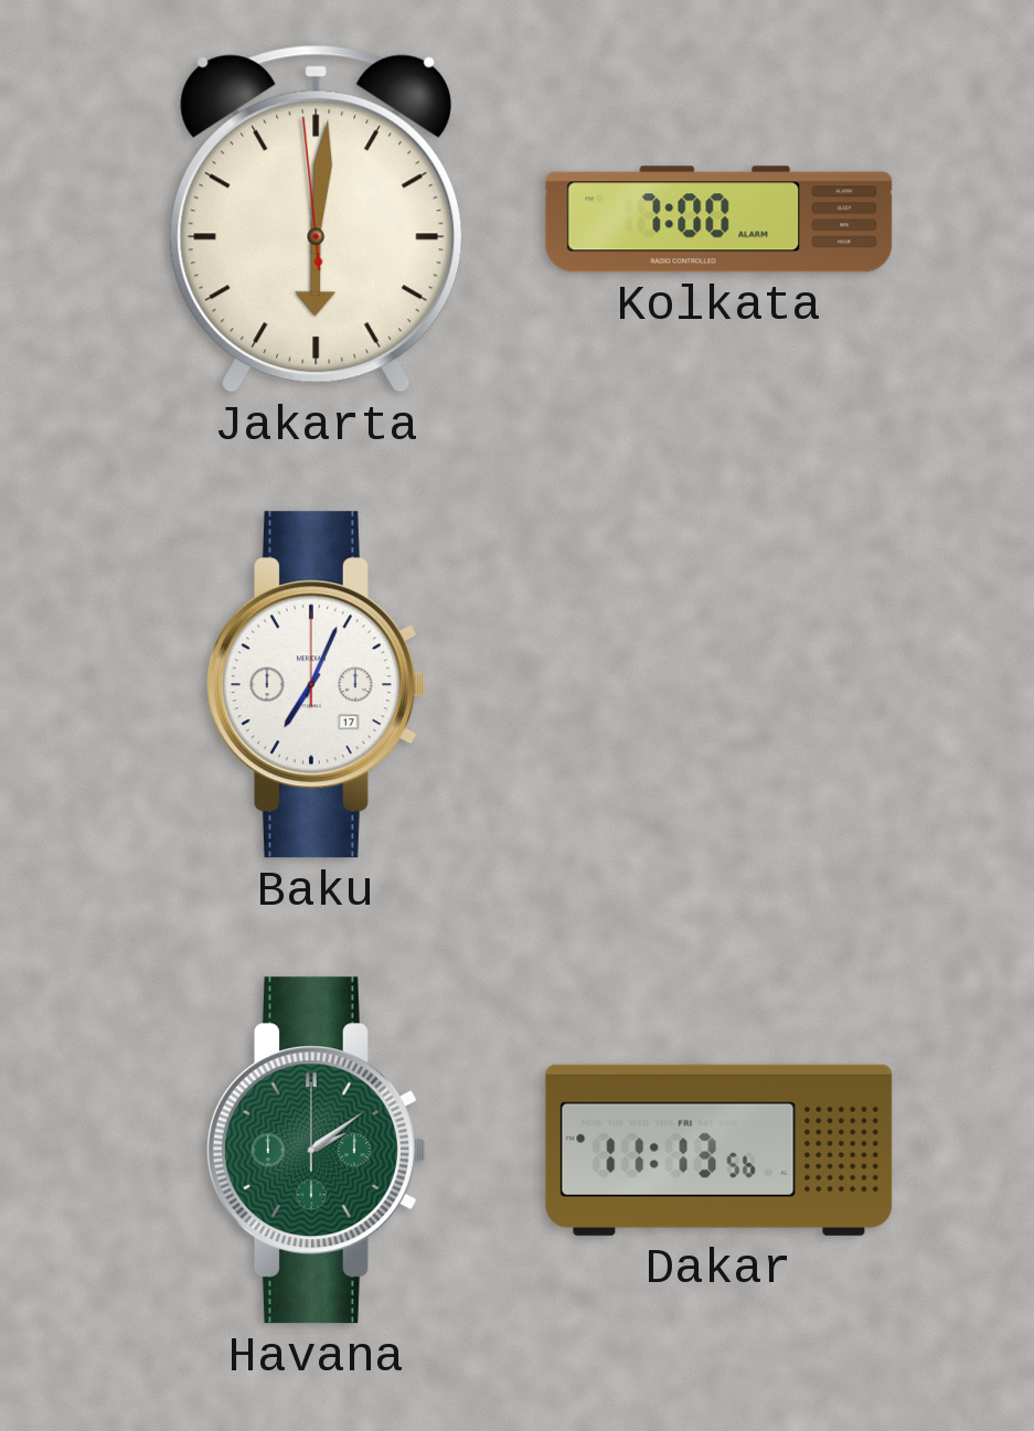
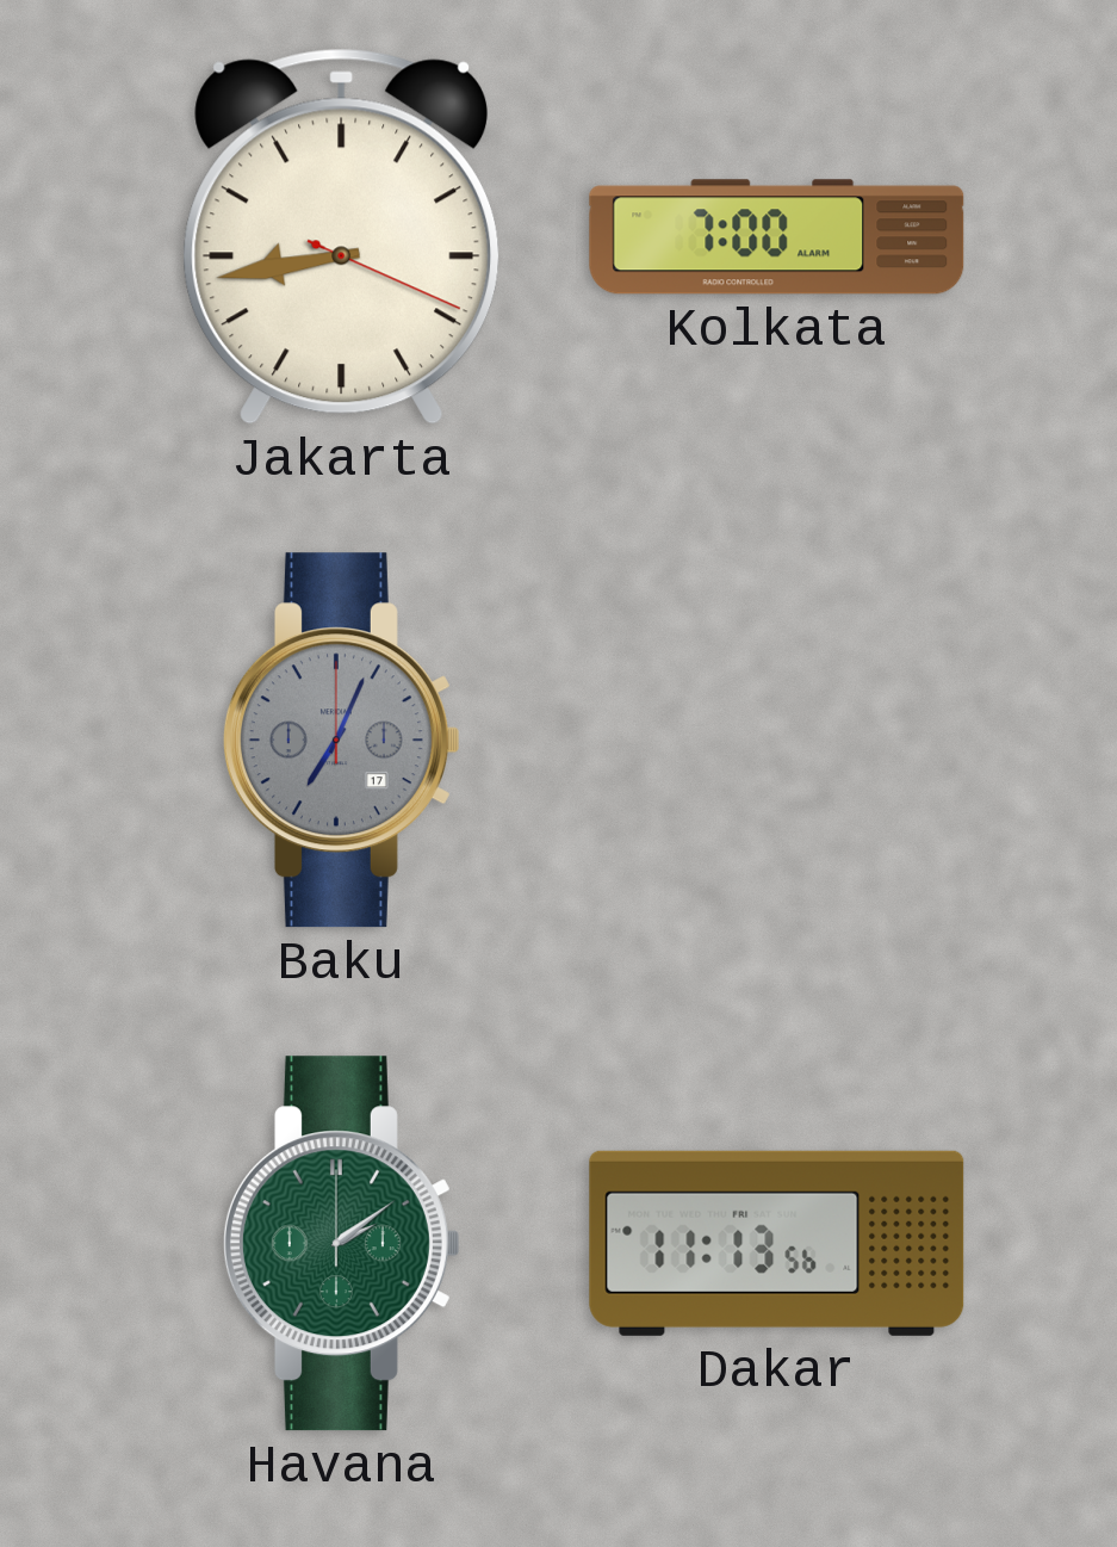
Jakarta: 6:00 -> 8:43 (342, 236)
Baku dial: white -> grey (341, 741)
